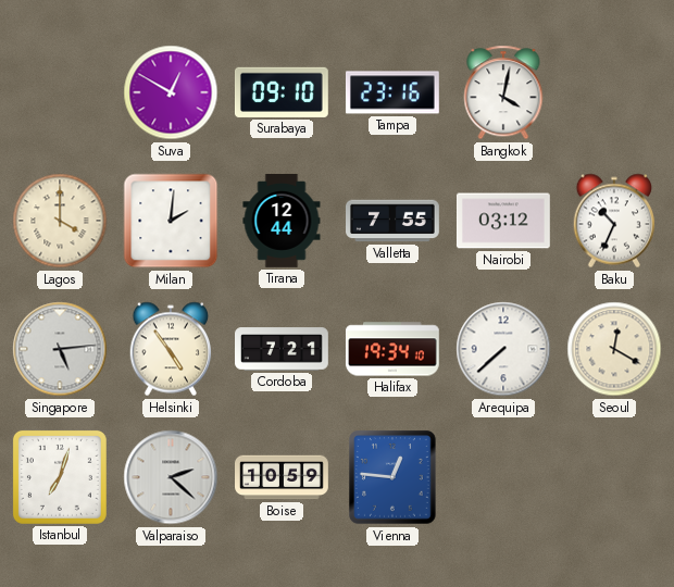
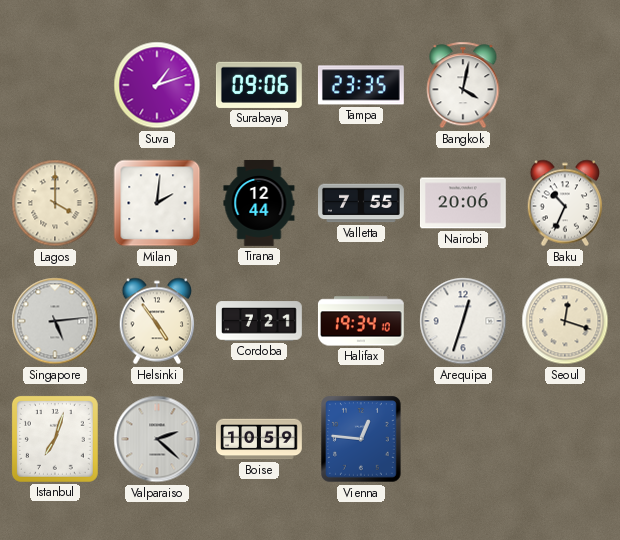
Suva: 12:50 -> 1:12 (157, 85)
Surabaya: 09:10 -> 09:06 (259, 85)
Tampa: 23:16 -> 23:35 (361, 85)
Nairobi: 03:12 -> 20:06 (463, 203)
Arequipa: 7:38 -> 12:33 (463, 321)
Seoul: 12:20 -> 12:18 (565, 321)
